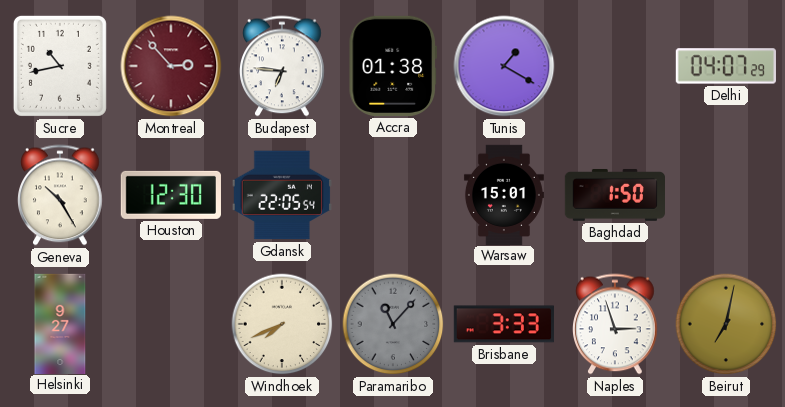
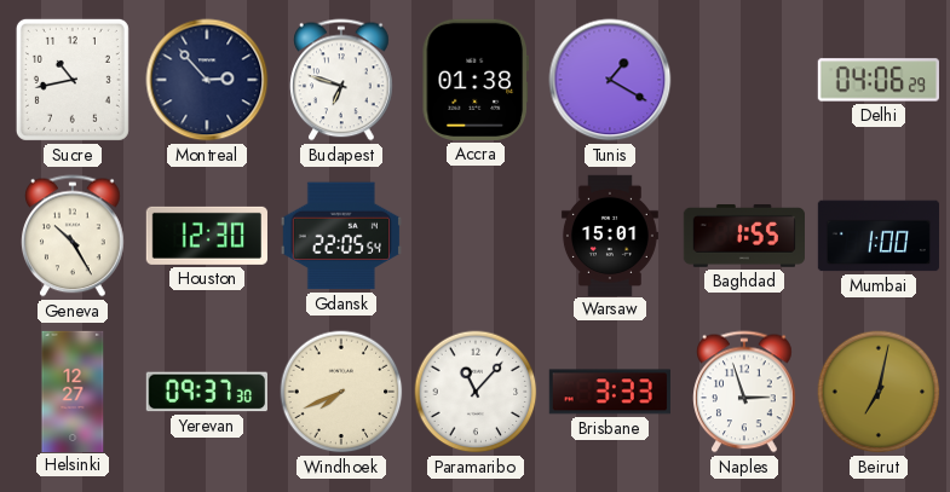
Montreal dial: burgundy -> navy (207, 80)
Budapest: 6:46 -> 6:48 (342, 80)
Delhi: 04:07 -> 04:06 (879, 80)
Baghdad: 1:50 -> 1:55 (743, 236)
Mumbai: none -> 1:00 (877, 236)
Helsinki: 9:27 -> 12:27 (73, 390)
Yerevan: none -> 09:37 (207, 392)
Paramaribo dial: grey -> white (476, 392)
